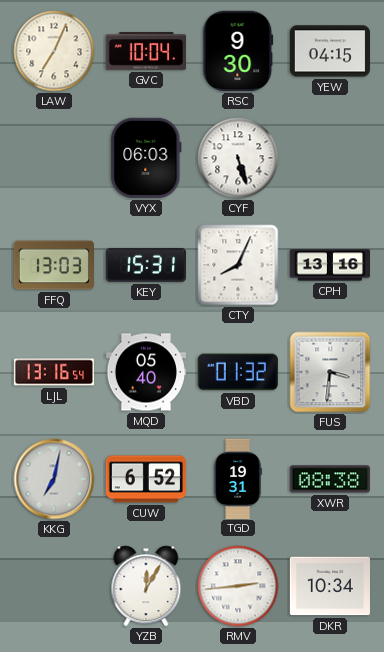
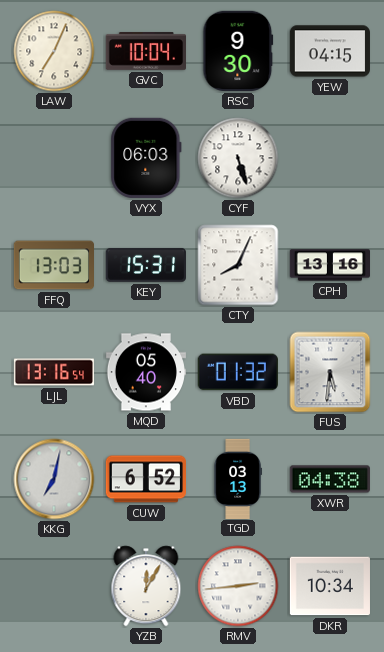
FUS: 3:31 -> 5:31 (330, 372)
TGD: 19:31 -> 03:13 (238, 478)
XWR: 08:38 -> 04:38 (330, 479)
